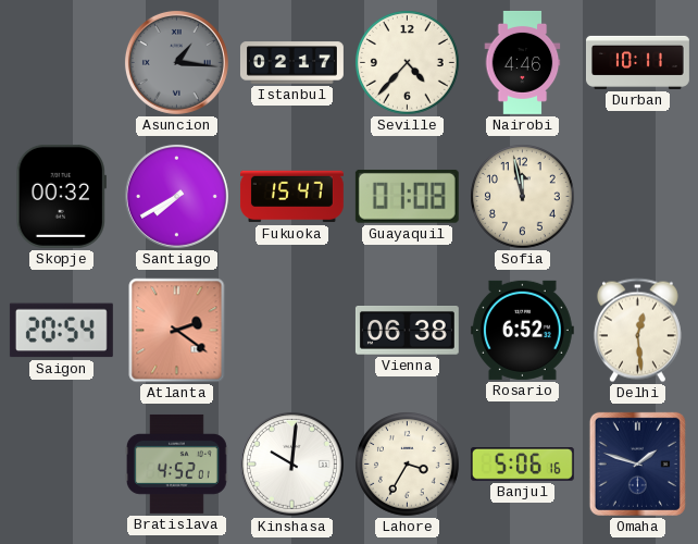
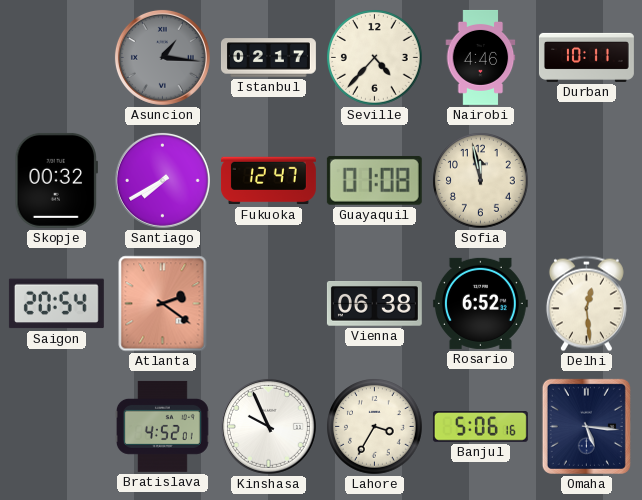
Fukuoka: 15:47 -> 12:47 (268, 181)
Kinshasa: 10:01 -> 9:56 (268, 426)
Omaha: 1:48 -> 5:16 (586, 426)
